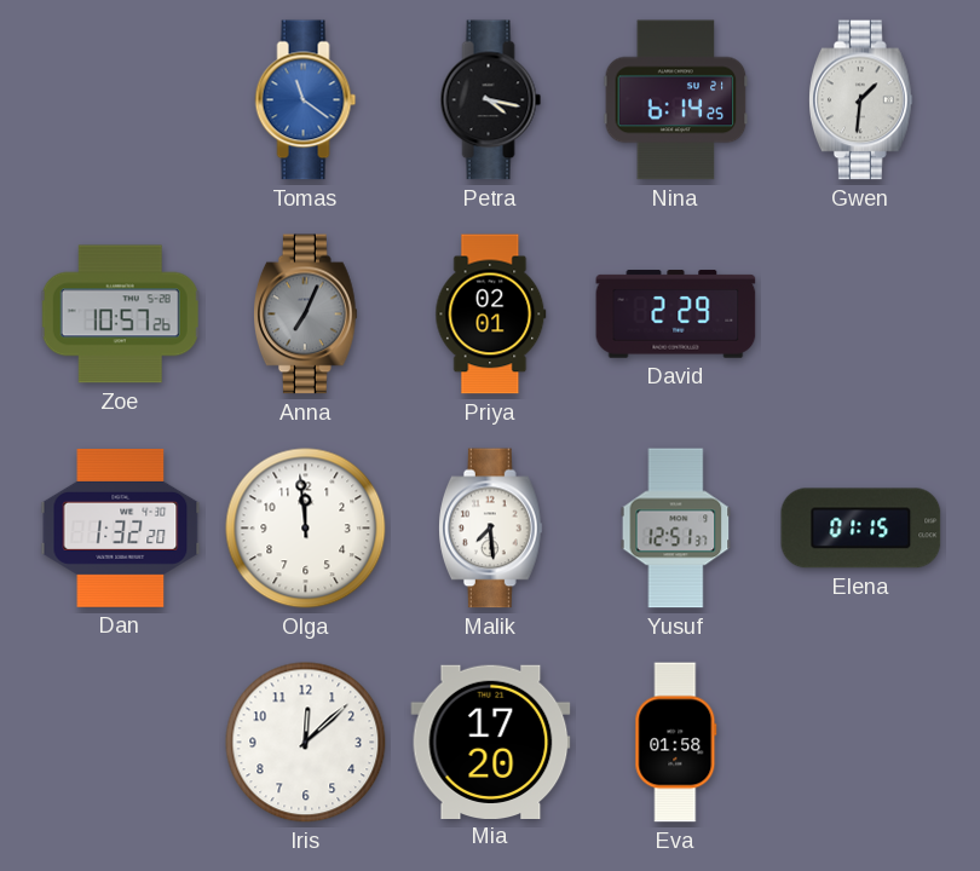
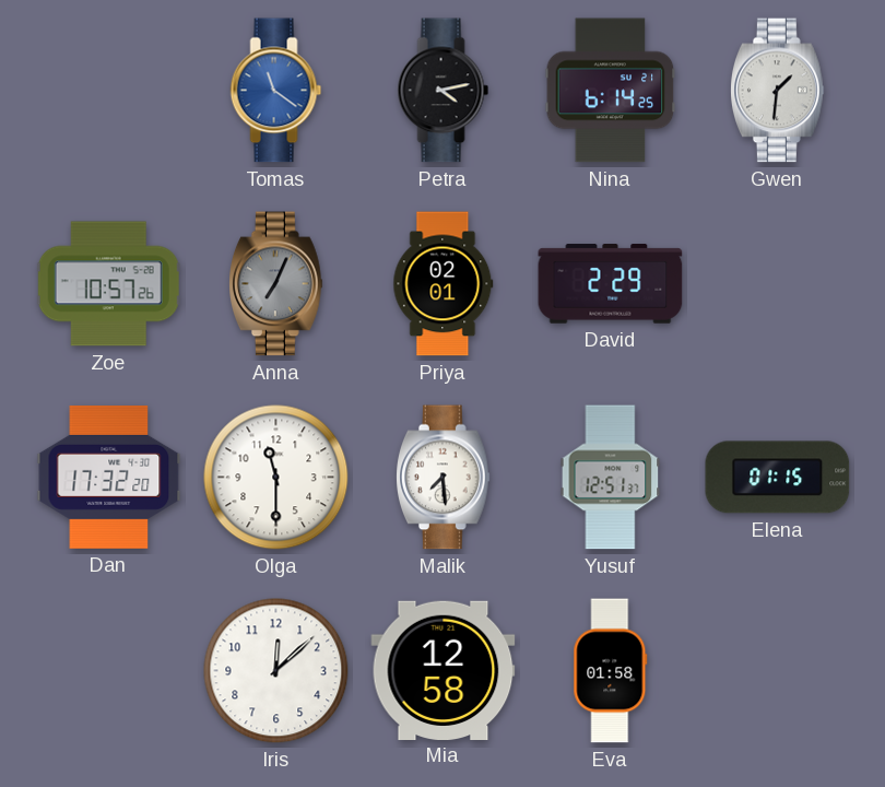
Petra: 4:17 -> 4:13 (444, 91)
Dan: 1:32 -> 17:32 (109, 477)
Olga: 11:59 -> 11:30 (276, 478)
Mia: 17:20 -> 12:58 (444, 670)
